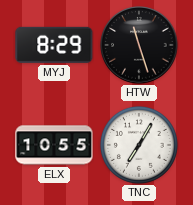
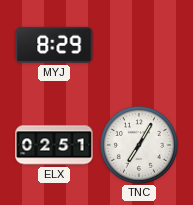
HTW: 11:27 -> none (139, 45)
ELX: 10:55 -> 02:51 (54, 145)
